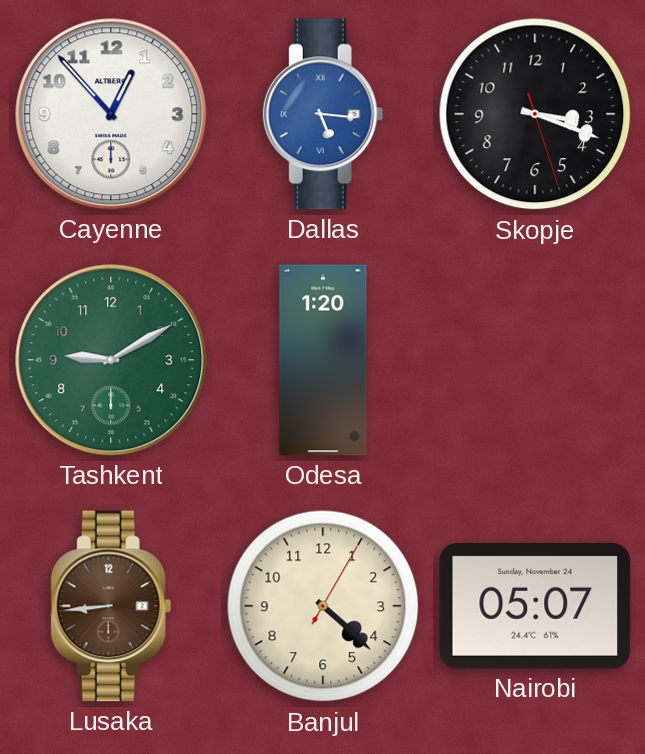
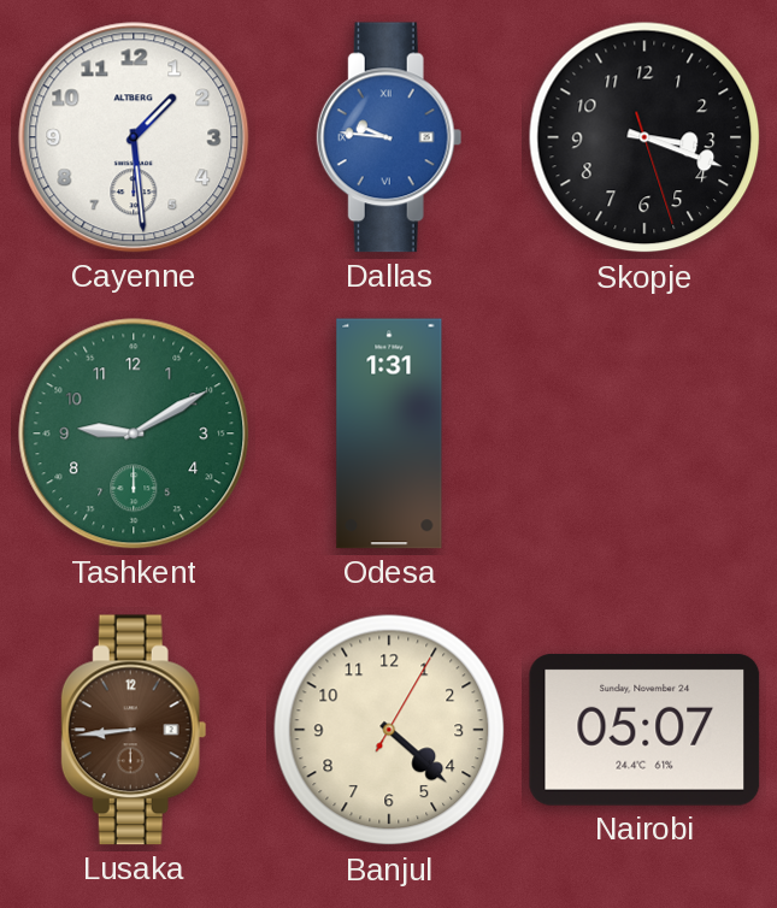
Cayenne: 12:53 -> 1:29 (134, 137)
Dallas: 5:16 -> 9:46 (389, 137)
Odesa: 1:20 -> 1:31 (389, 434)
